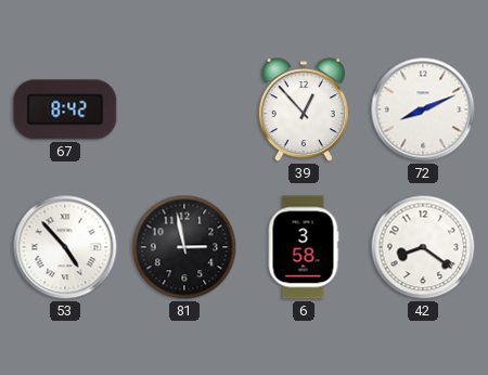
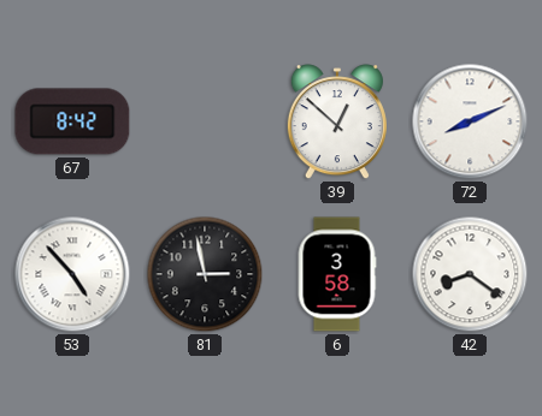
39: 12:53 -> 12:52 (337, 123)
